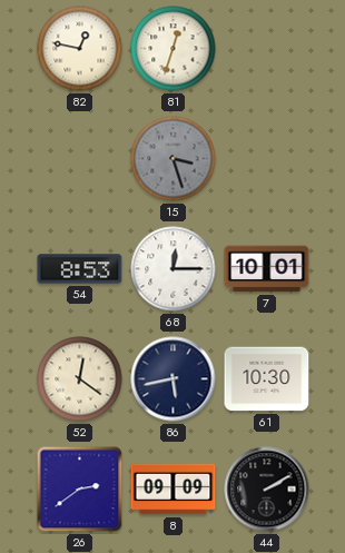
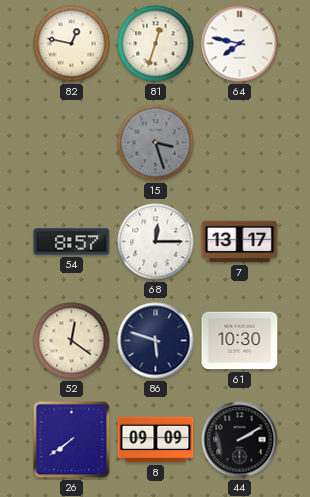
64: none -> 7:47 (240, 44)
54: 8:53 -> 8:57 (72, 242)
7: 10:01 -> 13:17 (240, 242)
86: 5:43 -> 5:48 (156, 341)
26: 2:39 -> 7:39 (72, 440)
